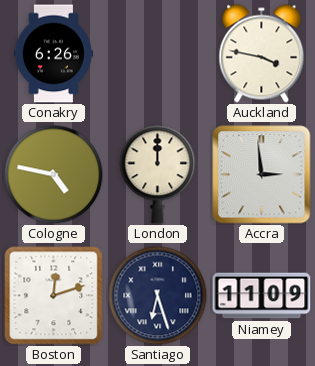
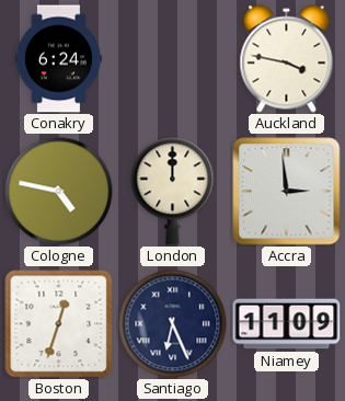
Conakry: 6:26 -> 6:24 (58, 59)
Boston: 12:12 -> 12:33 (58, 324)
Santiago: 6:27 -> 6:26 (173, 324)
